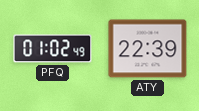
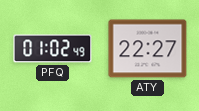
ATY: 22:39 -> 22:27 (148, 49)
